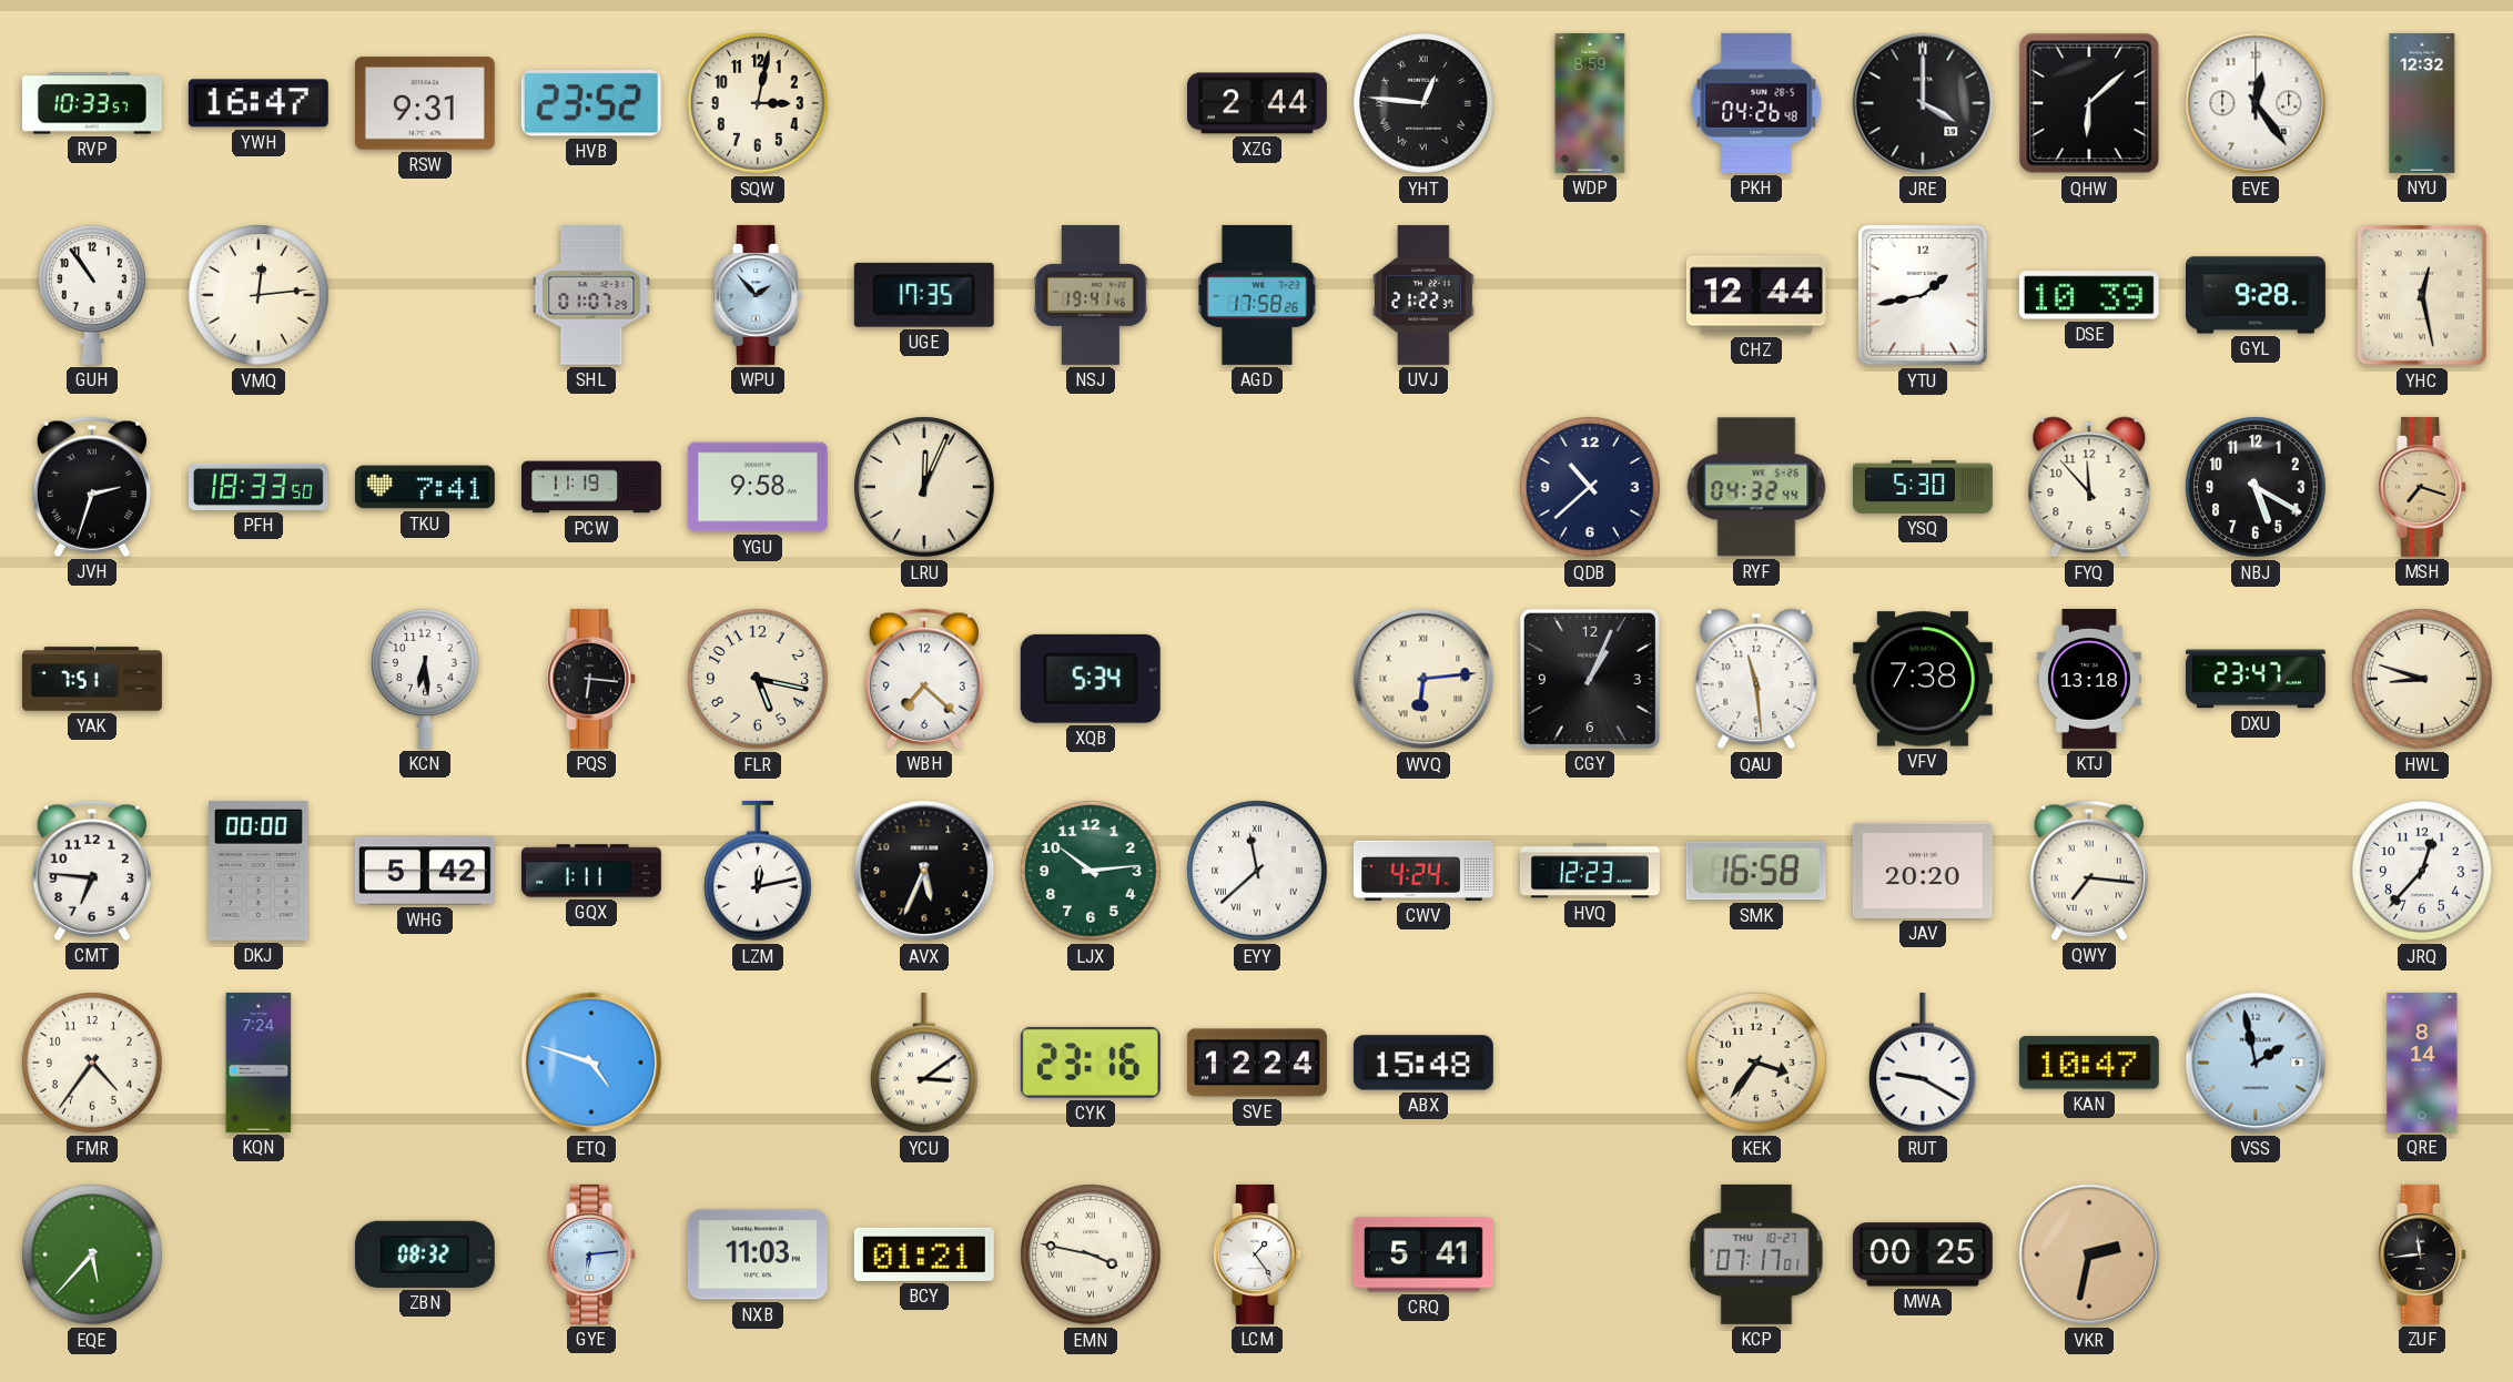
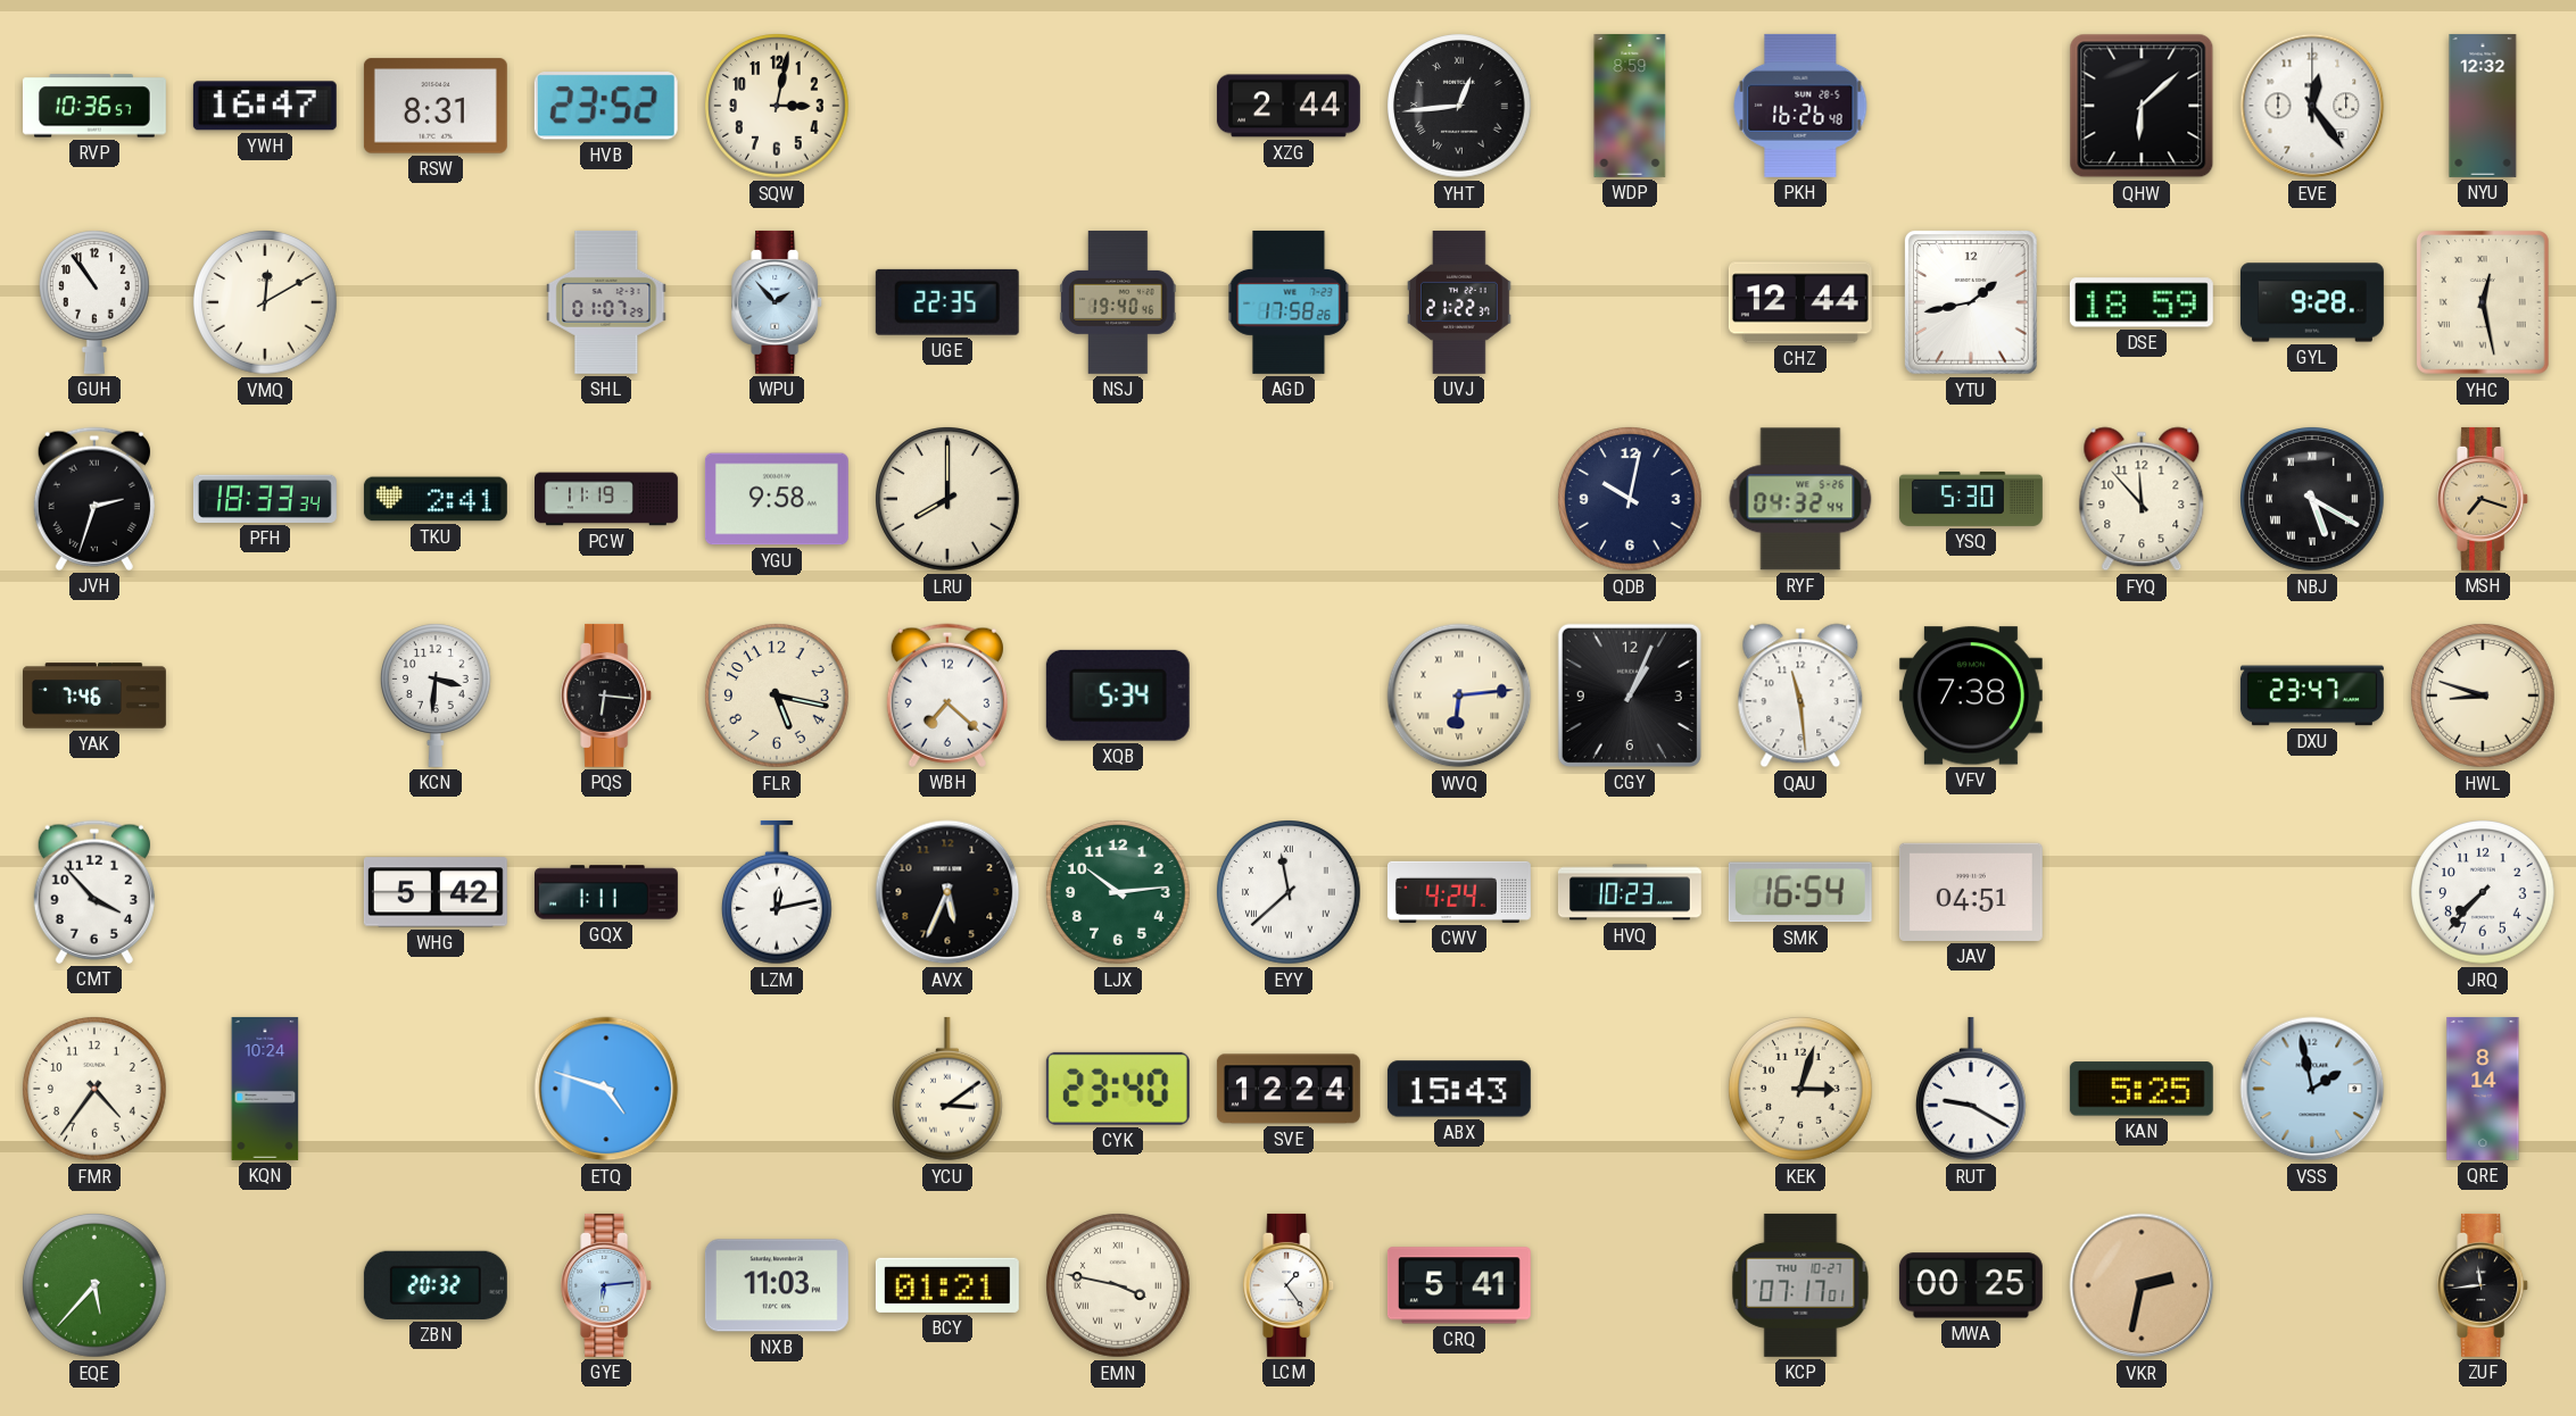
RVP: 10:33 -> 10:36 (94, 106)
RSW: 9:31 -> 8:31 (436, 106)
YHT: 12:46 -> 12:44 (1459, 106)
PKH: 04:26 -> 16:26 (1800, 106)
JRE: 4:00 -> none (1923, 103)
VMQ: 12:14 -> 12:10 (265, 302)
UGE: 17:35 -> 22:35 (947, 302)
NSJ: 19:41 -> 19:40 (1118, 302)
DSE: 10:39 -> 18:59 (2142, 302)
PFH: 18:33:50 -> 18:33:34 (265, 499)
TKU: 7:41 -> 2:41 (436, 499)
LRU: 12:04 -> 8:00 (947, 499)
QDB: 10:38 -> 10:02 (1630, 499)
NBJ numerals: Arabic -> Roman (2312, 499)
YAK: 7:51 -> 7:46 (96, 695)
KCN: 6:29 -> 3:31 (436, 695)
KTJ: 13:18 -> none (2089, 679)
CMT: 6:46 -> 3:53 (94, 892)
DKJ: 00:00 -> none (260, 871)
HVQ: 12:23 -> 10:23 (1630, 892)
SMK: 16:58 -> 16:54 (1800, 892)
JAV: 20:20 -> 04:51 (1971, 892)
QWY: 7:16 -> none (2089, 871)
JRQ: 12:37 -> 7:37 (2483, 892)
KQN: 7:24 -> 10:24 (265, 1089)
CYK: 23:16 -> 23:40 (1118, 1089)
ABX: 15:48 -> 15:43 (1459, 1089)
KEK: 3:36 -> 3:03 (1800, 1089)
KAN: 10:47 -> 5:25 (2142, 1089)
ZBN: 08:32 -> 20:32 (436, 1285)
